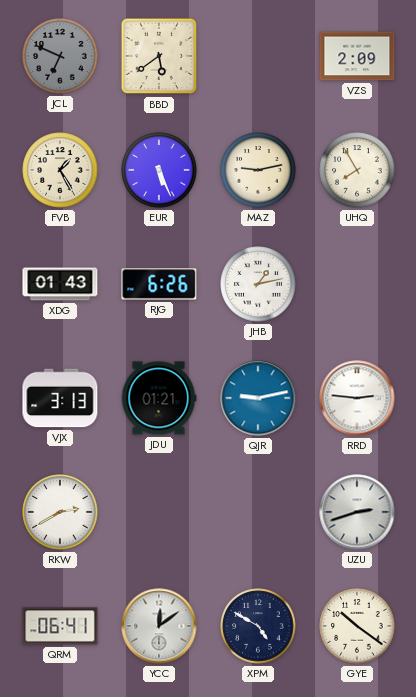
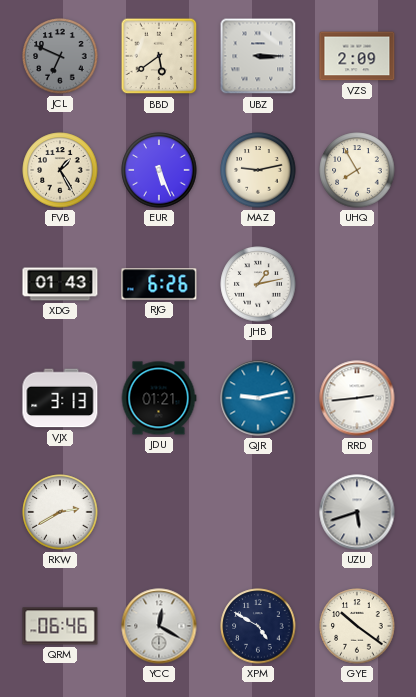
UBZ: none -> 3:15 (258, 56)
RRD: 2:46 -> 2:44 (357, 398)
UZU: 2:42 -> 5:42 (357, 512)
QRM: 06:41 -> 06:46 (60, 626)
YCC: 12:09 -> 12:20 (159, 626)
